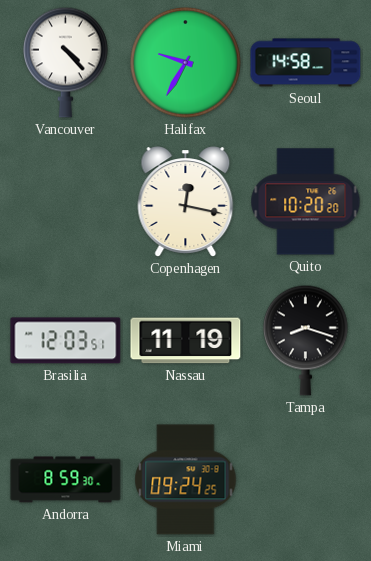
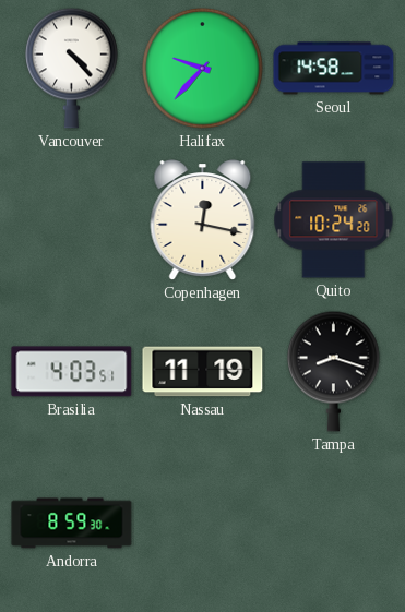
Halifax: 9:35 -> 9:37 (203, 69)
Quito: 10:20 -> 10:24 (334, 220)
Brasilia: 12:03 -> 4:03 (72, 372)
Miami: 09:24 -> none (186, 480)
